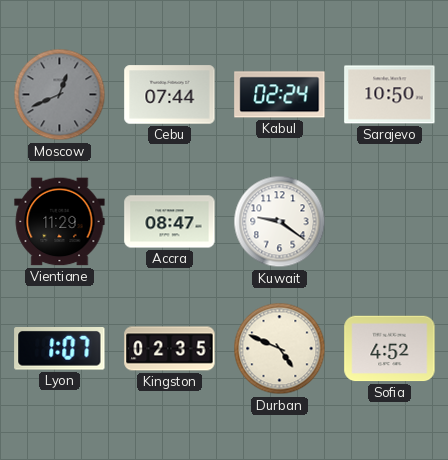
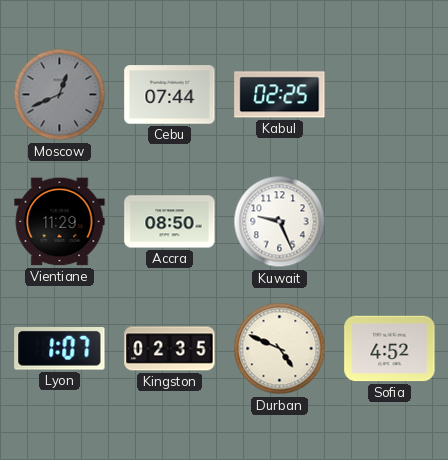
Kabul: 02:24 -> 02:25 (280, 95)
Sarajevo: 10:50 -> none (390, 95)
Accra: 08:47 -> 08:50 (170, 222)
Kuwait: 9:21 -> 9:26 (280, 222)
